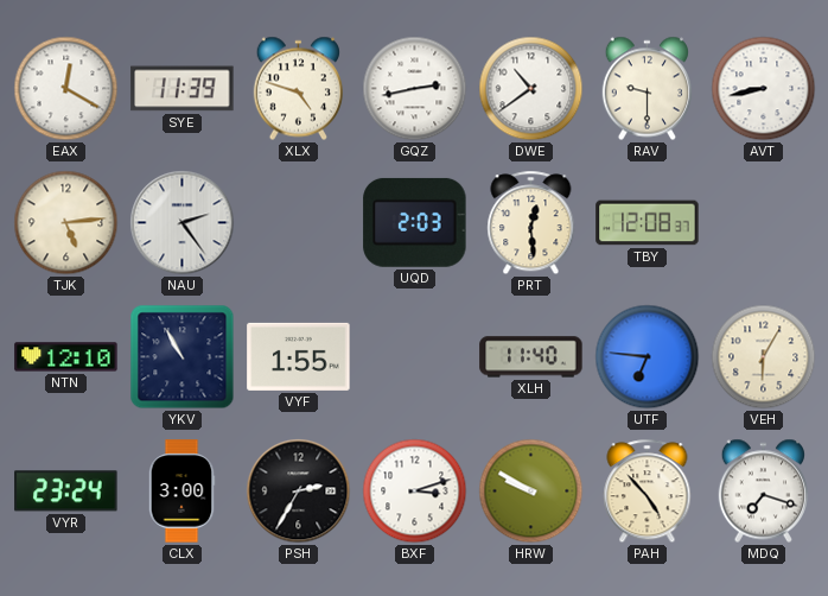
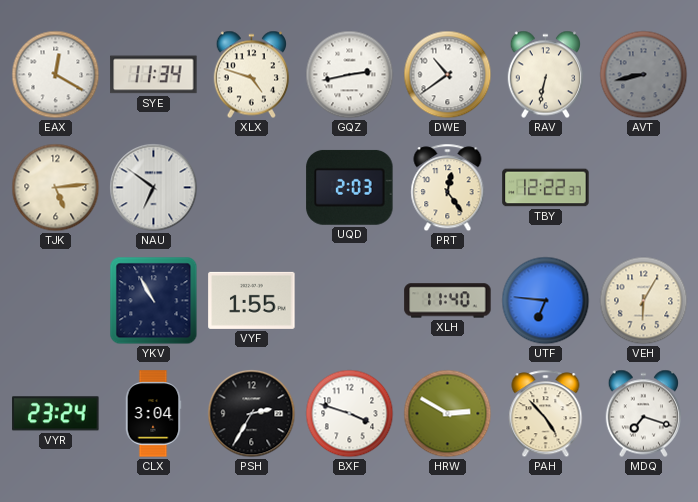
SYE: 11:39 -> 11:34 (154, 75)
RAV: 9:30 -> 6:32 (545, 75)
AVT dial: white -> grey (644, 75)
NAU: 2:24 -> 6:51 (154, 188)
PRT: 12:29 -> 12:24 (448, 188)
TBY: 12:08 -> 12:22 (546, 188)
NTN: 12:10 -> none (66, 357)
CLX: 3:00 -> 3:04 (153, 414)
BXF: 3:12 -> 3:48 (350, 414)
HRW: 9:50 -> 2:50 (448, 414)
